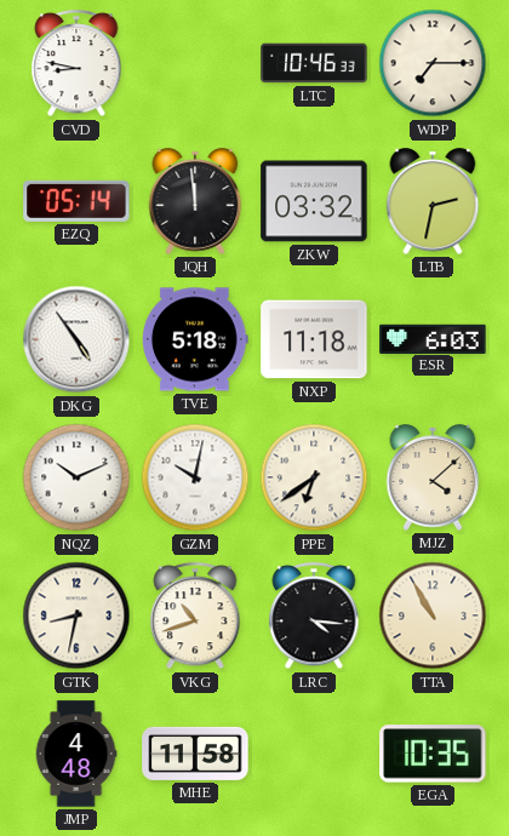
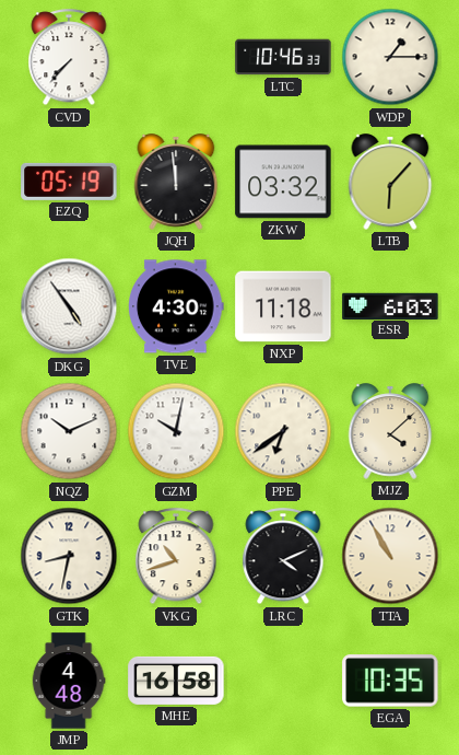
CVD: 8:47 -> 7:37 (69, 58)
WDP: 7:15 -> 1:15 (390, 57)
EZQ: 05:14 -> 05:19 (69, 182)
LTB: 2:32 -> 6:07 (390, 182)
TVE: 5:18 -> 4:30 (176, 306)
LRC: 4:16 -> 4:11 (283, 557)
MHE: 11:58 -> 16:58 (176, 681)
